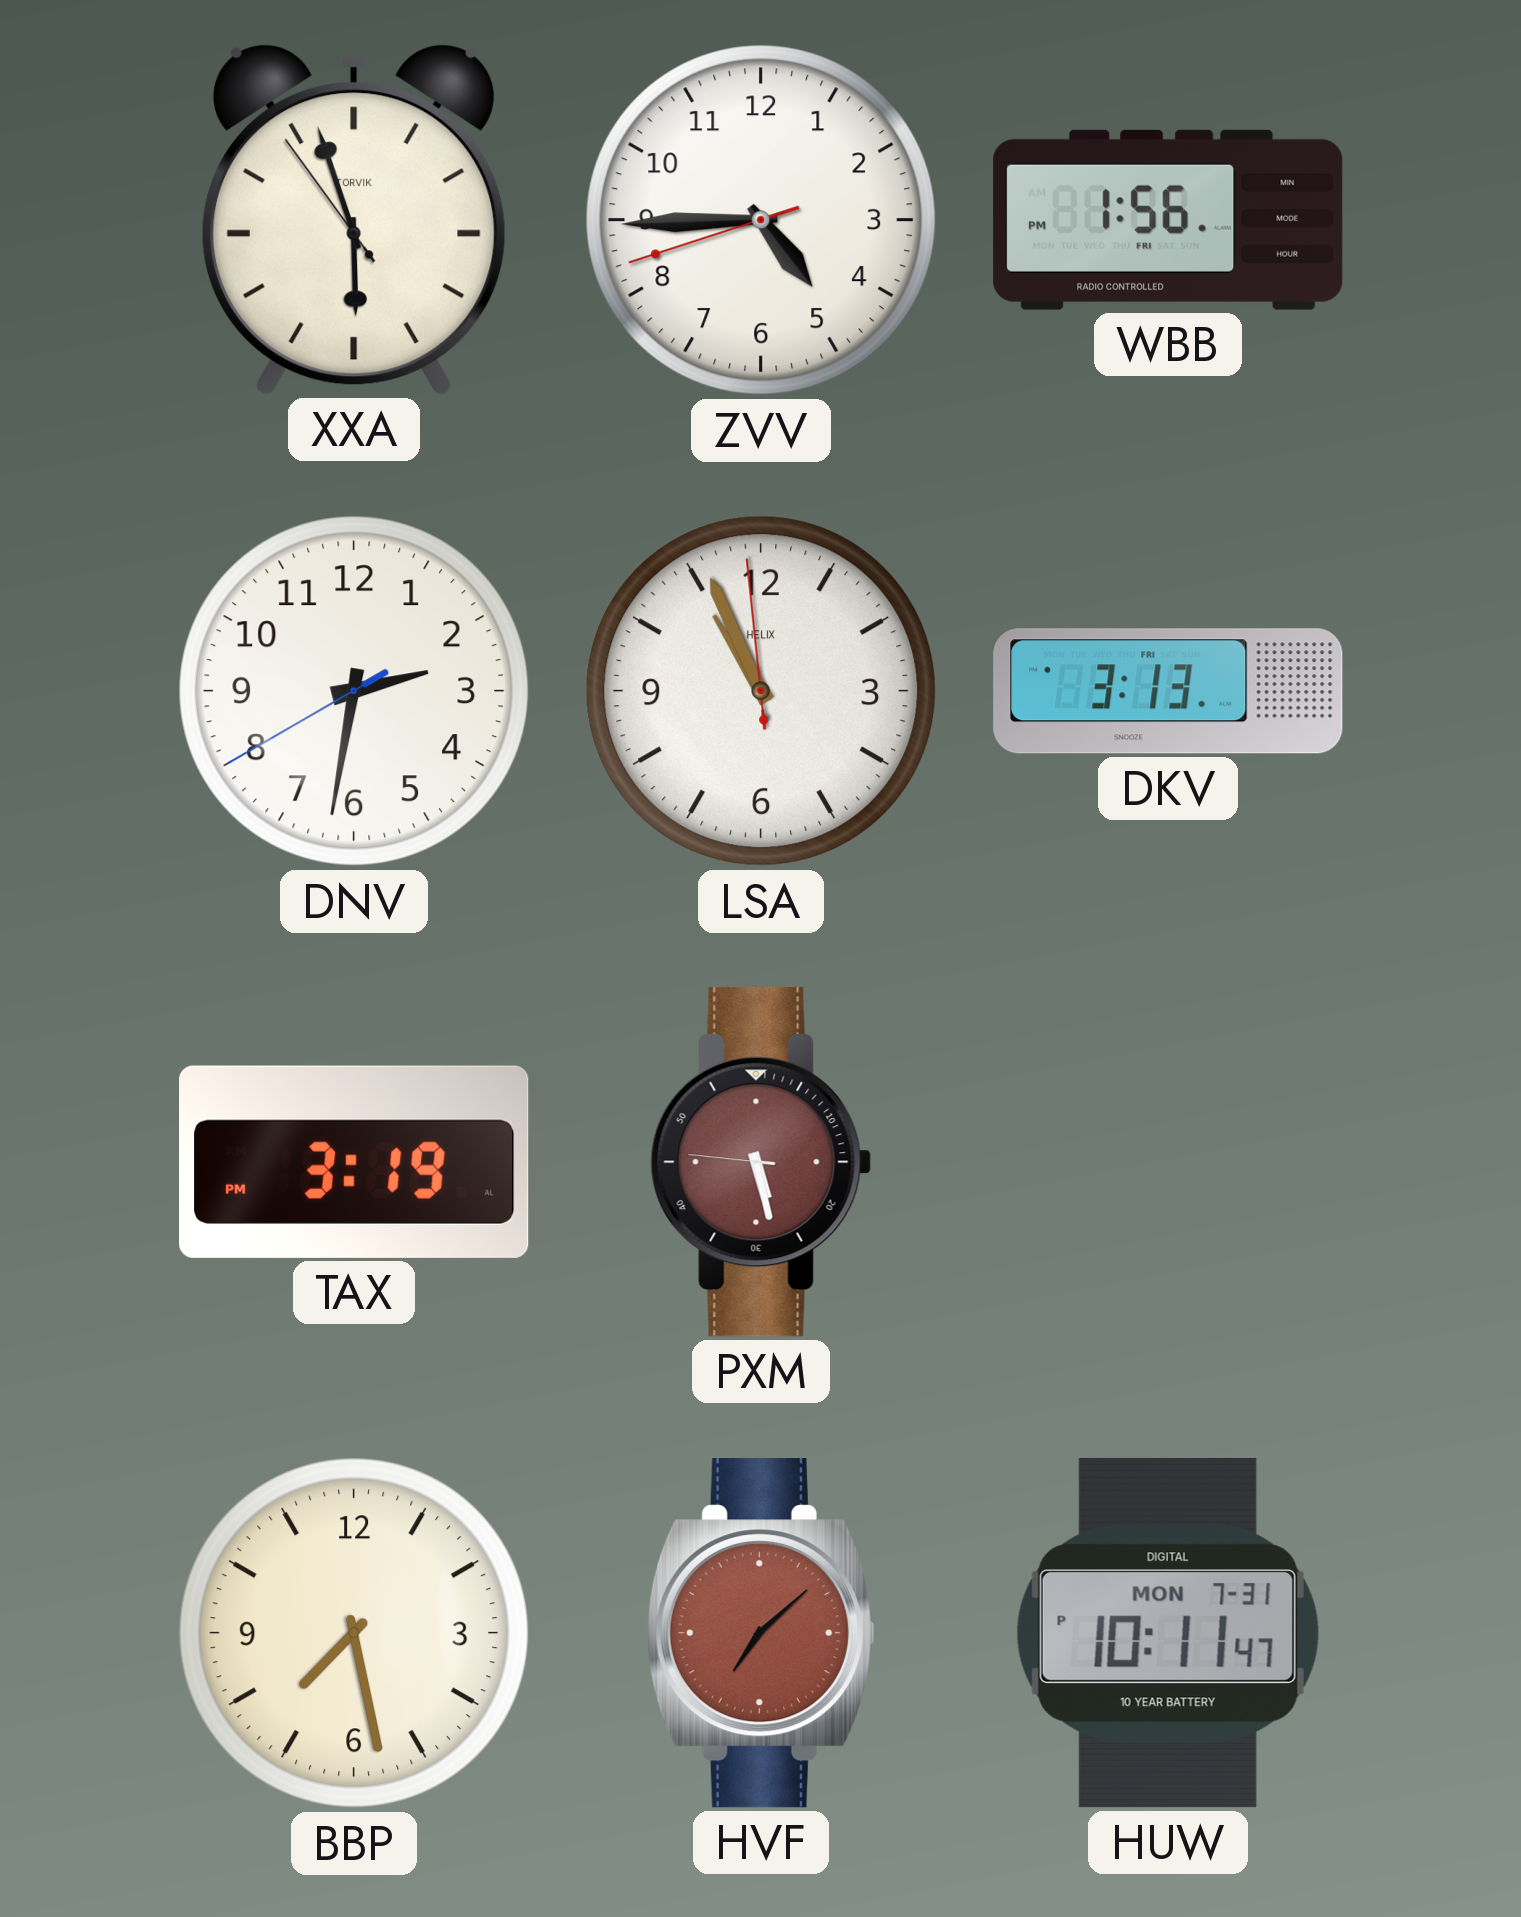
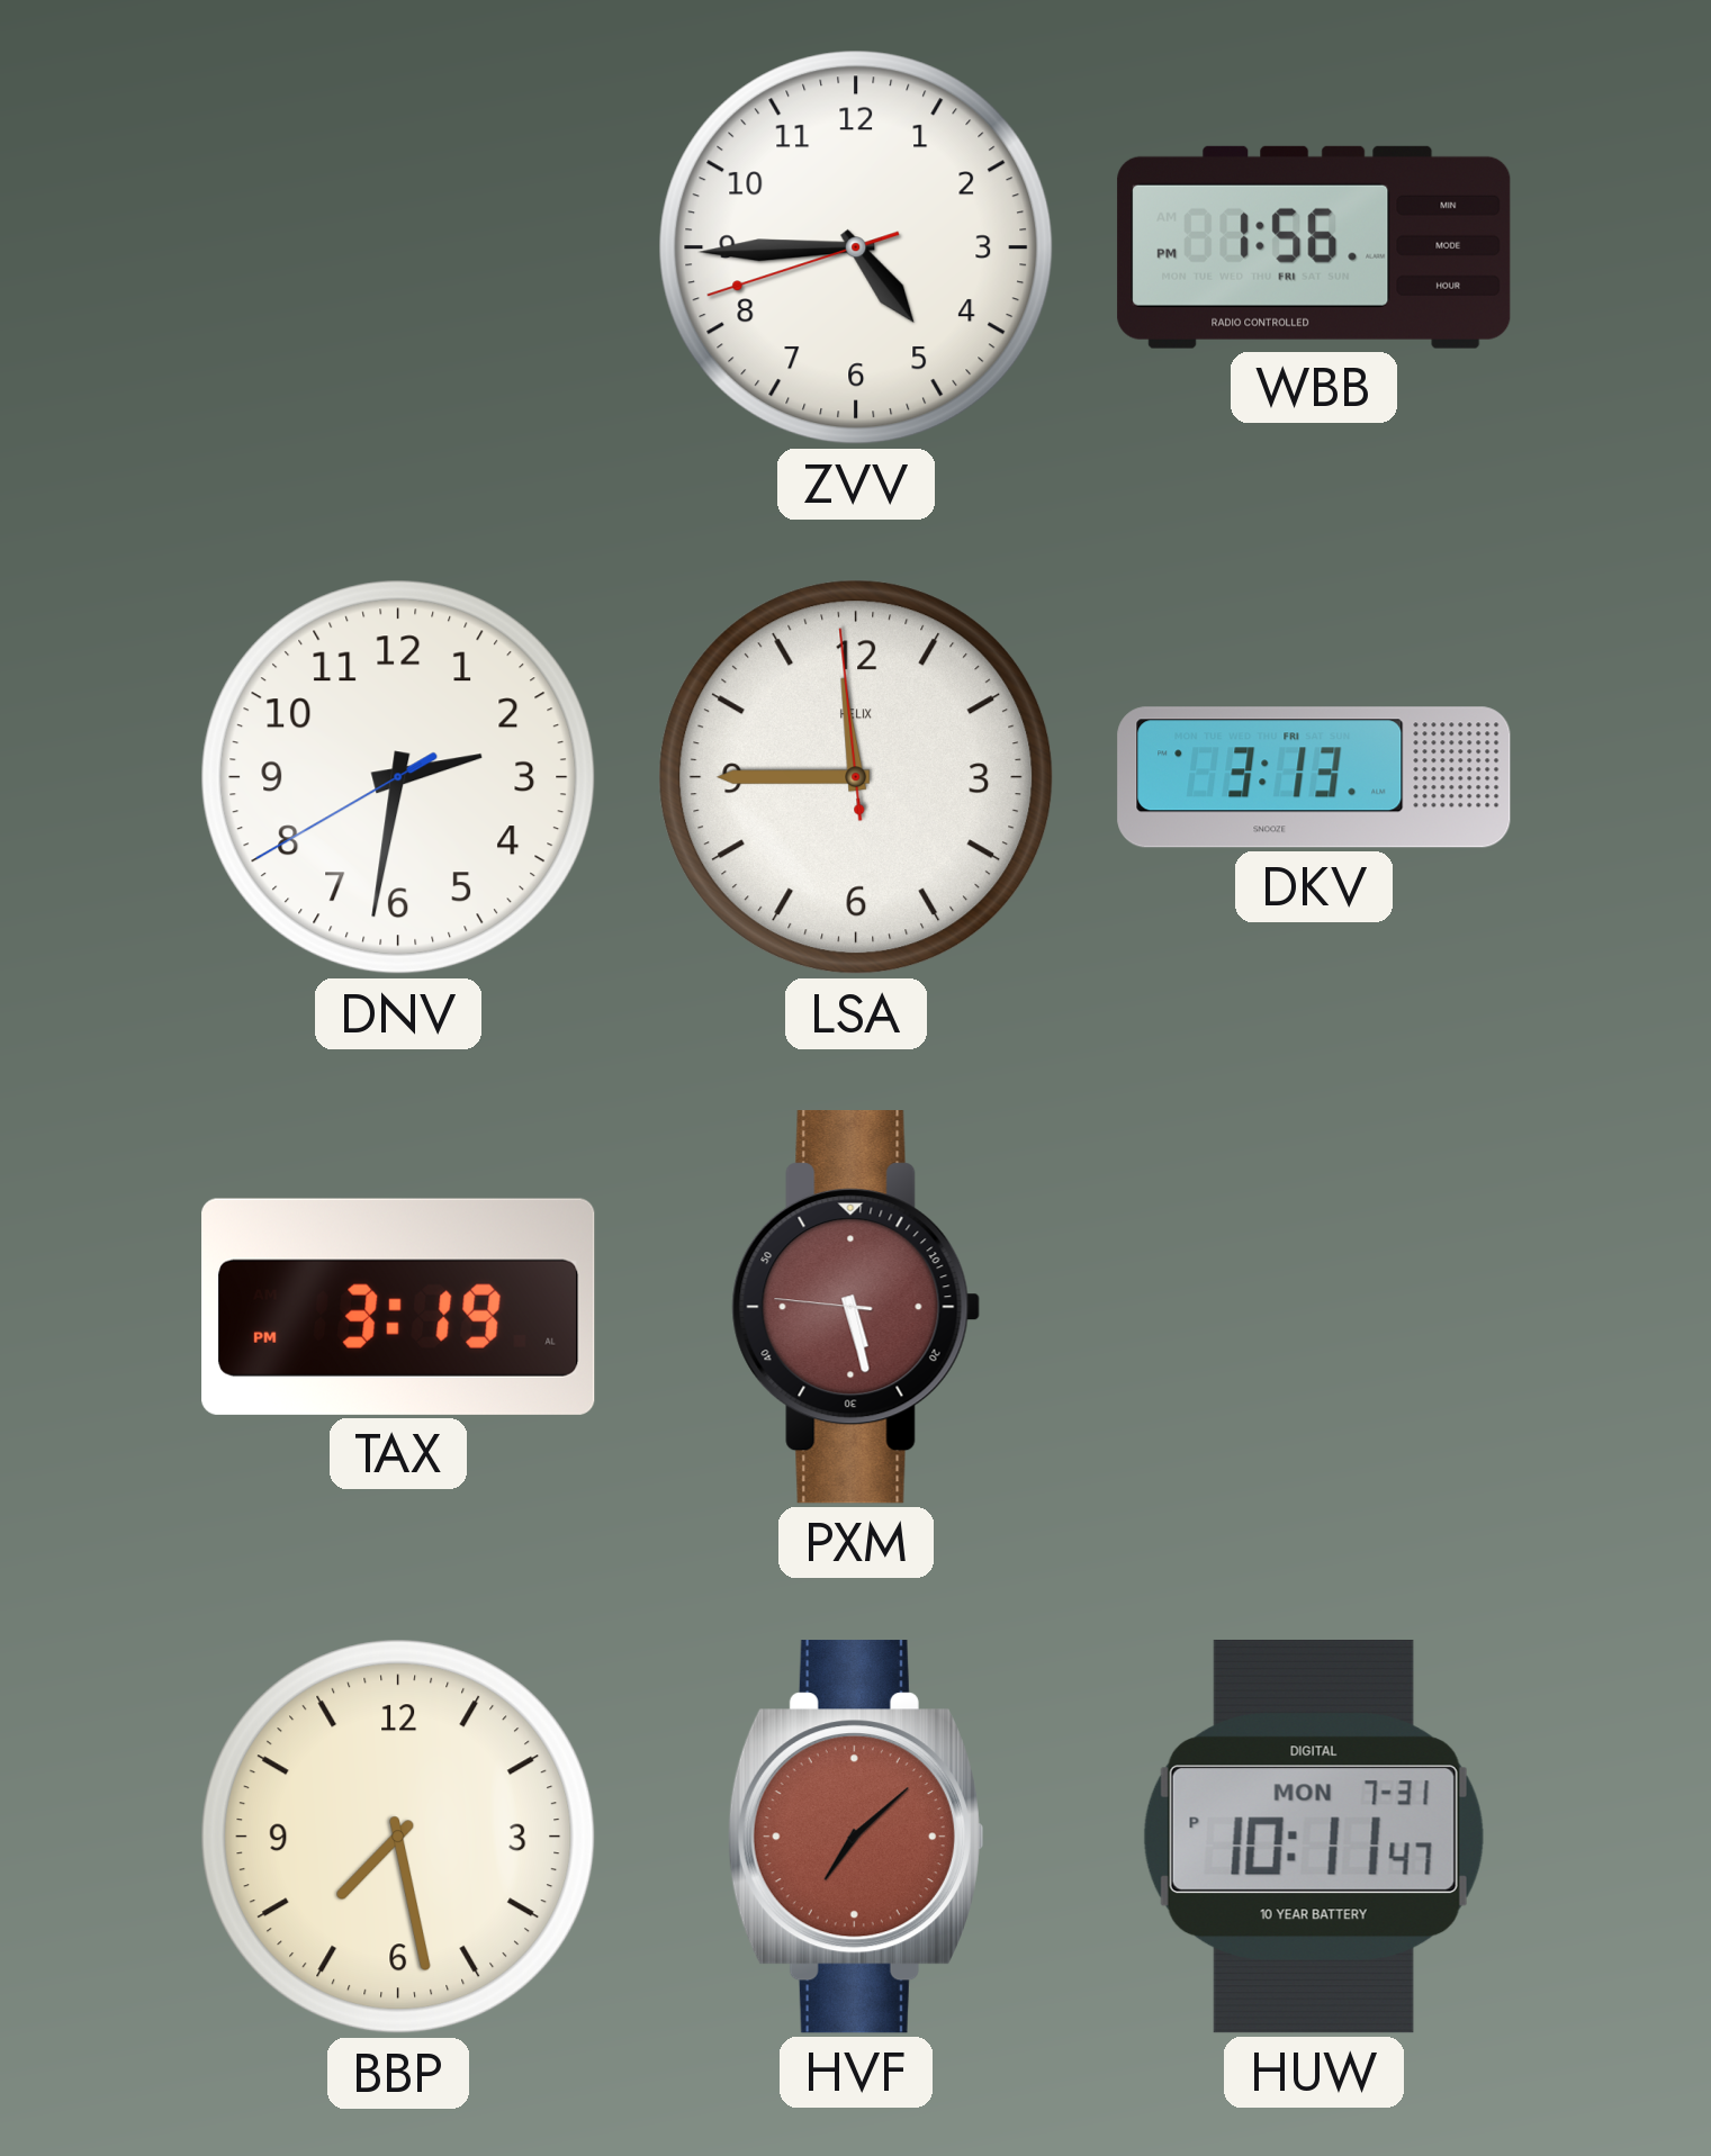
XXA: 5:56 -> none (354, 220)
LSA: 10:55 -> 11:44 (856, 777)
